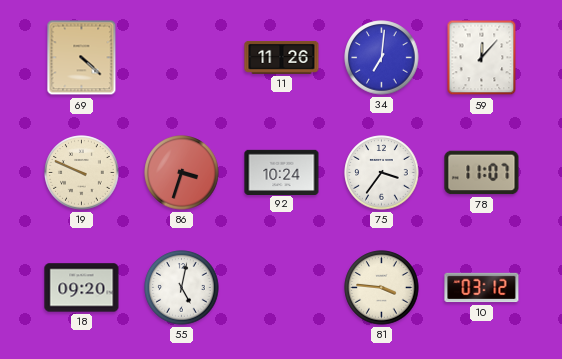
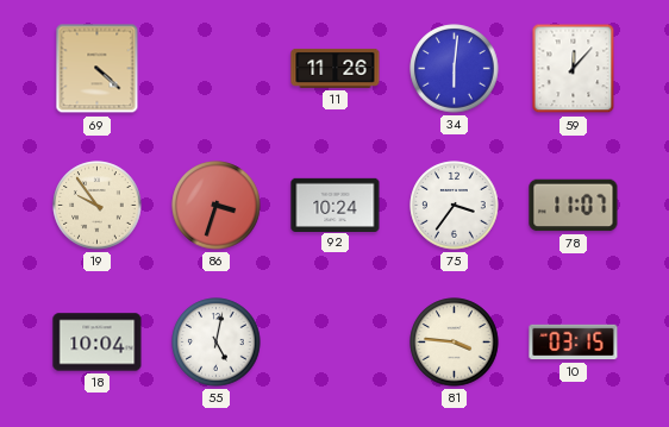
34: 7:01 -> 6:01 (455, 69)
19: 9:49 -> 9:54 (98, 206)
18: 09:20 -> 10:04 (98, 343)
10: 03:12 -> 03:15 (574, 343)
